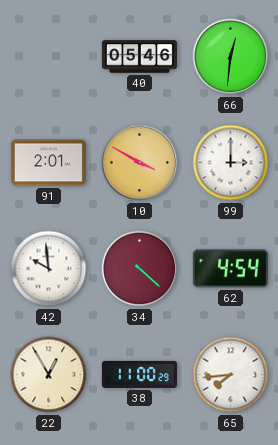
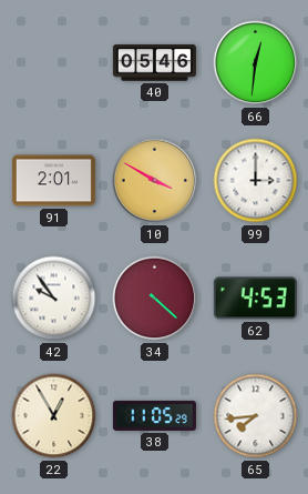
42: 9:59 -> 9:54 (54, 299)
62: 4:54 -> 4:53 (255, 299)
38: 11:00 -> 11:05 (154, 415)
